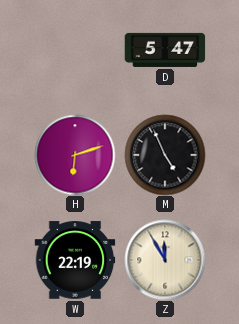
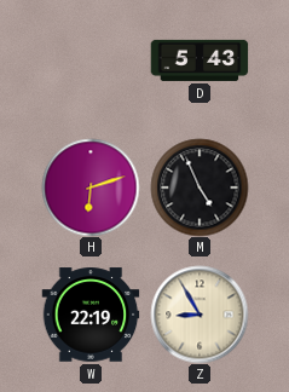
D: 5:47 -> 5:43 (200, 60)
Z: 11:55 -> 8:55 (200, 315)
